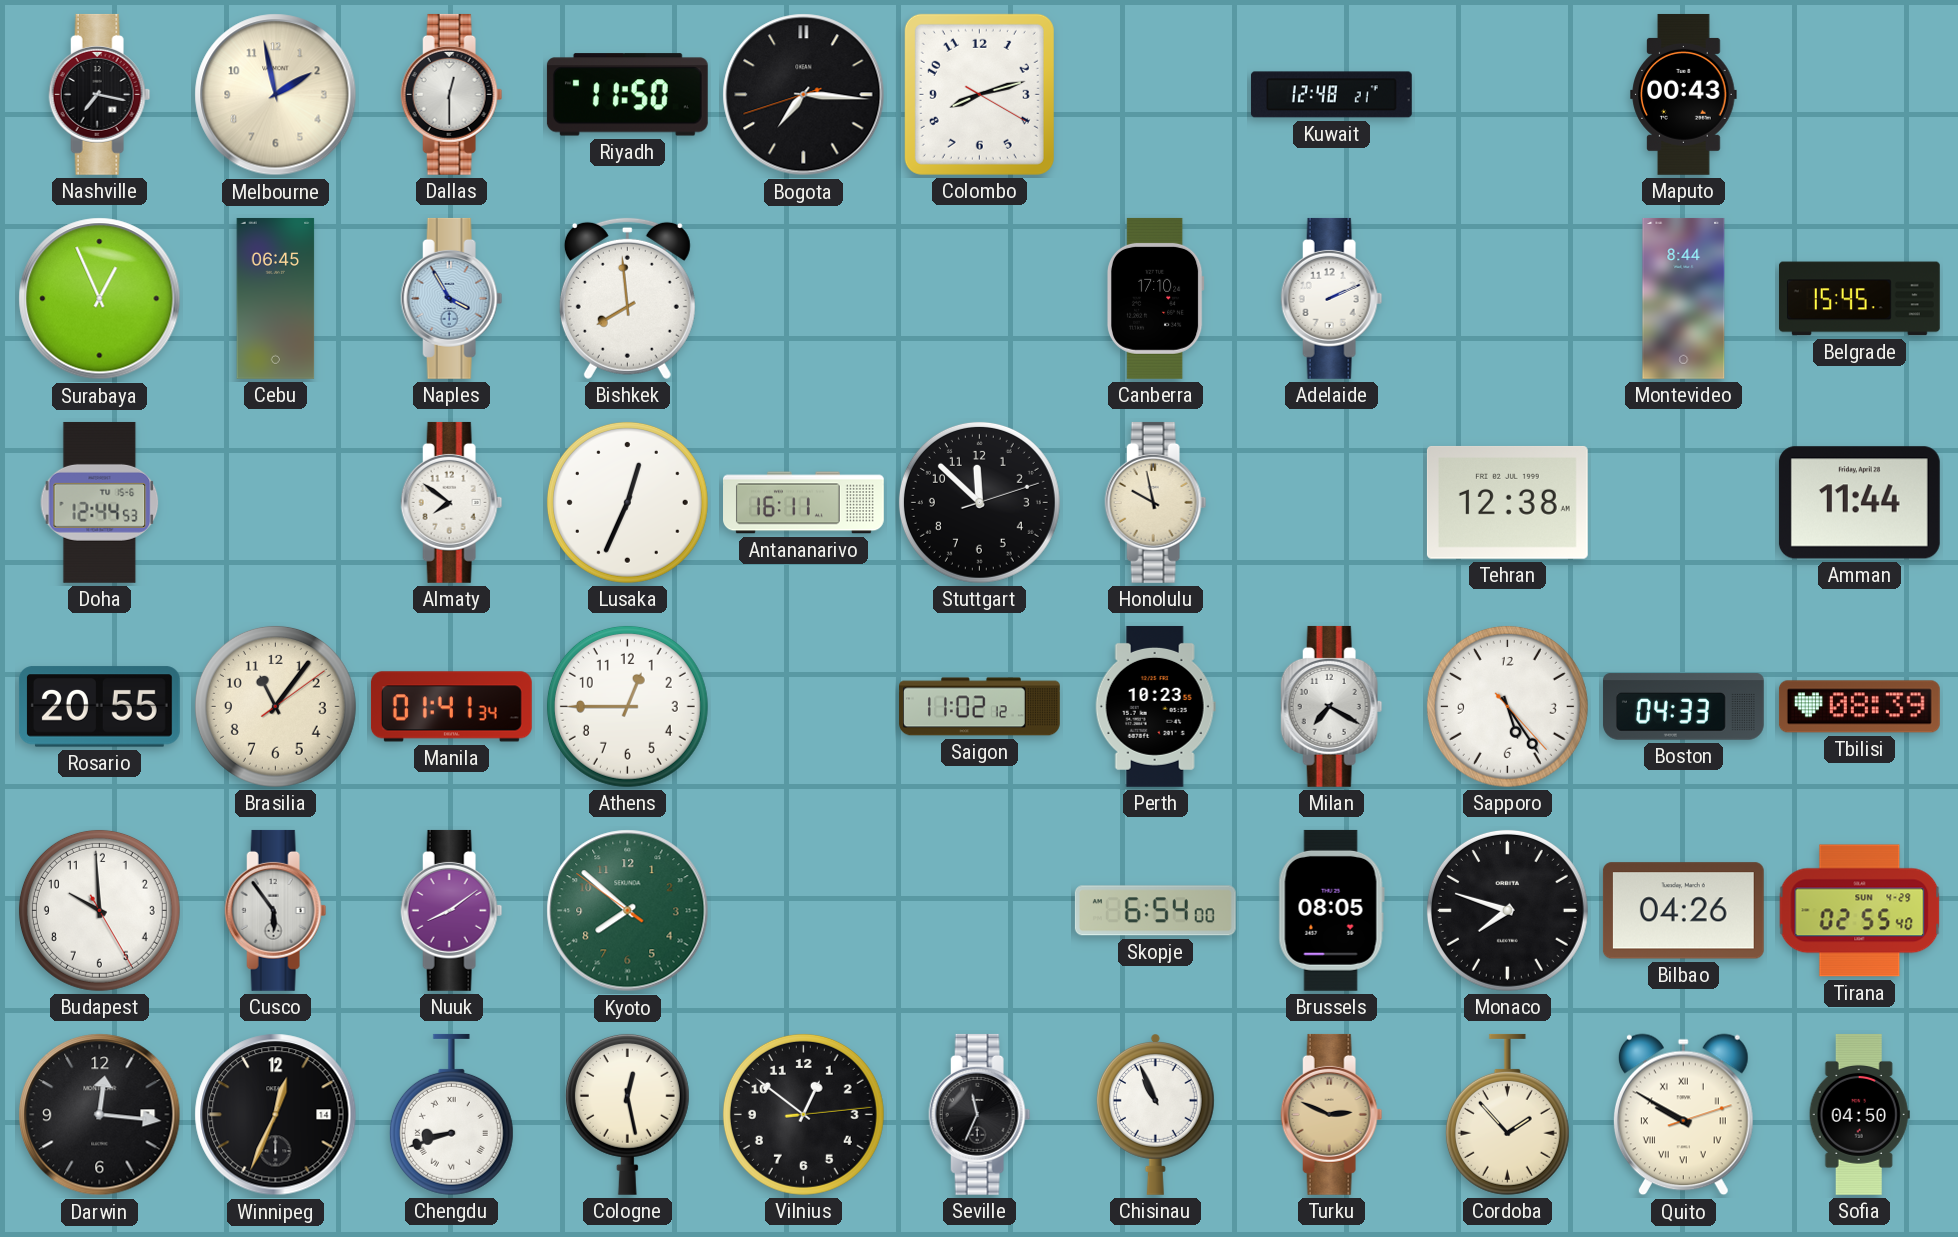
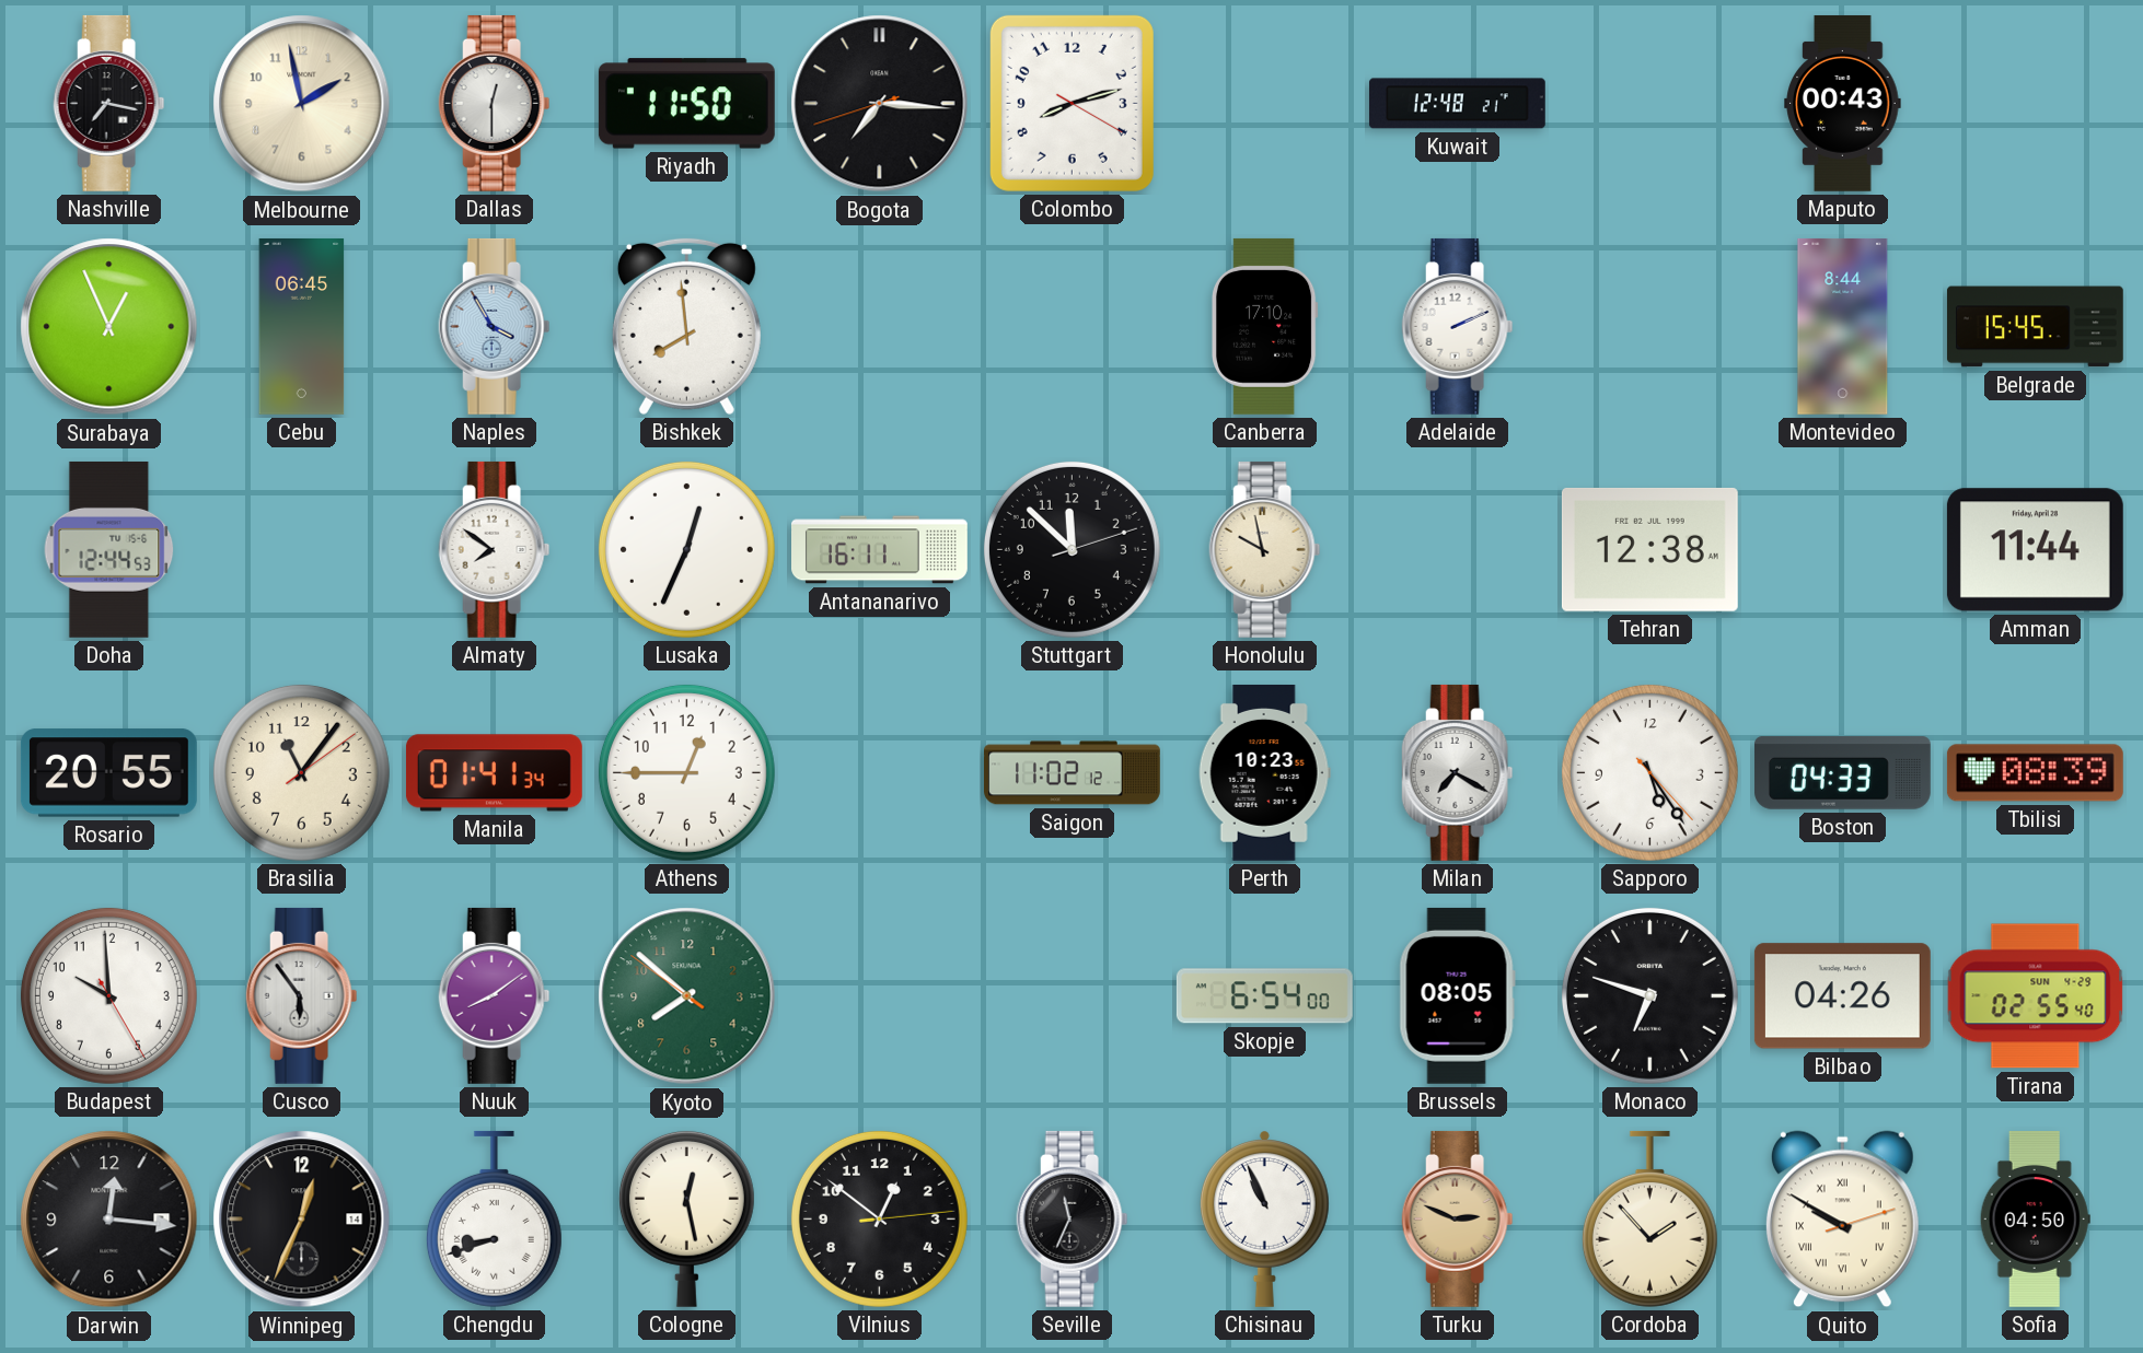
Monaco: 7:48 -> 6:48 (1649, 995)
